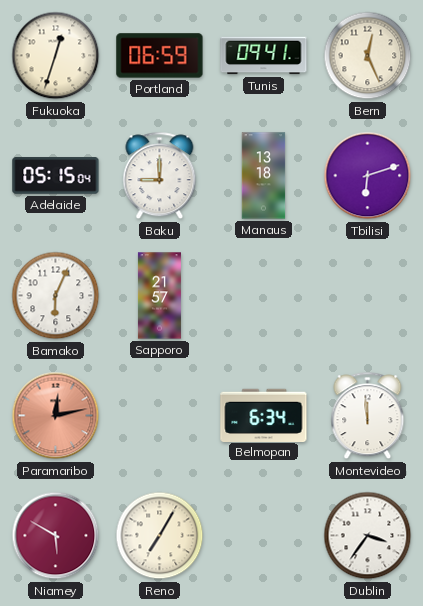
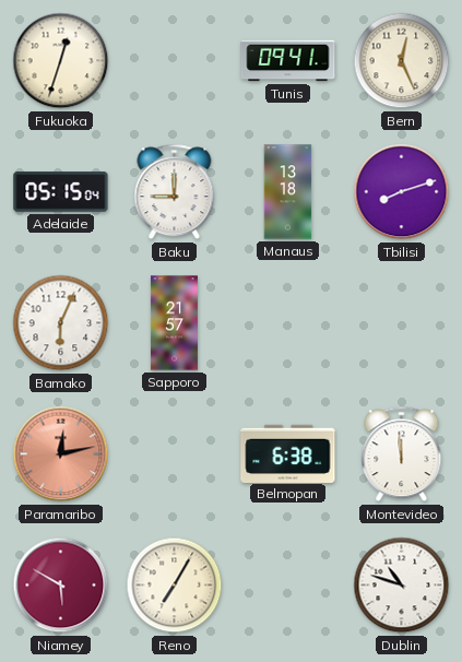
Portland: 06:59 -> none (160, 56)
Tbilisi: 6:12 -> 8:12 (402, 192)
Belmopan: 6:34 -> 6:38 (288, 453)
Dublin: 3:36 -> 10:48 (402, 586)
